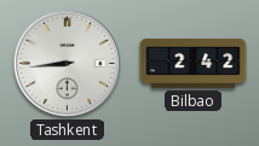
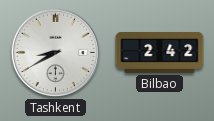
Tashkent: 8:44 -> 8:40 (55, 52)
